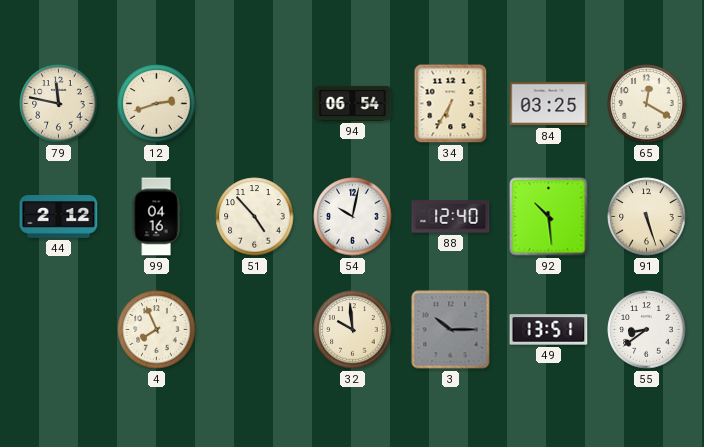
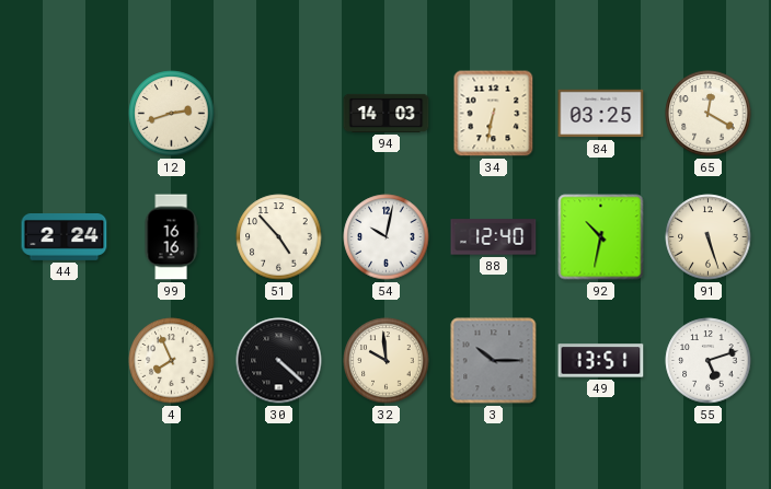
79: 11:47 -> none (59, 104)
94: 06:54 -> 14:03 (387, 113)
34: 6:35 -> 6:32 (494, 114)
44: 2:12 -> 2:24 (65, 237)
99: 04:16 -> 16:16 (171, 237)
92: 10:29 -> 10:32 (601, 237)
30: none -> 4:22 (279, 361)
55: 8:39 -> 5:12 (709, 361)
